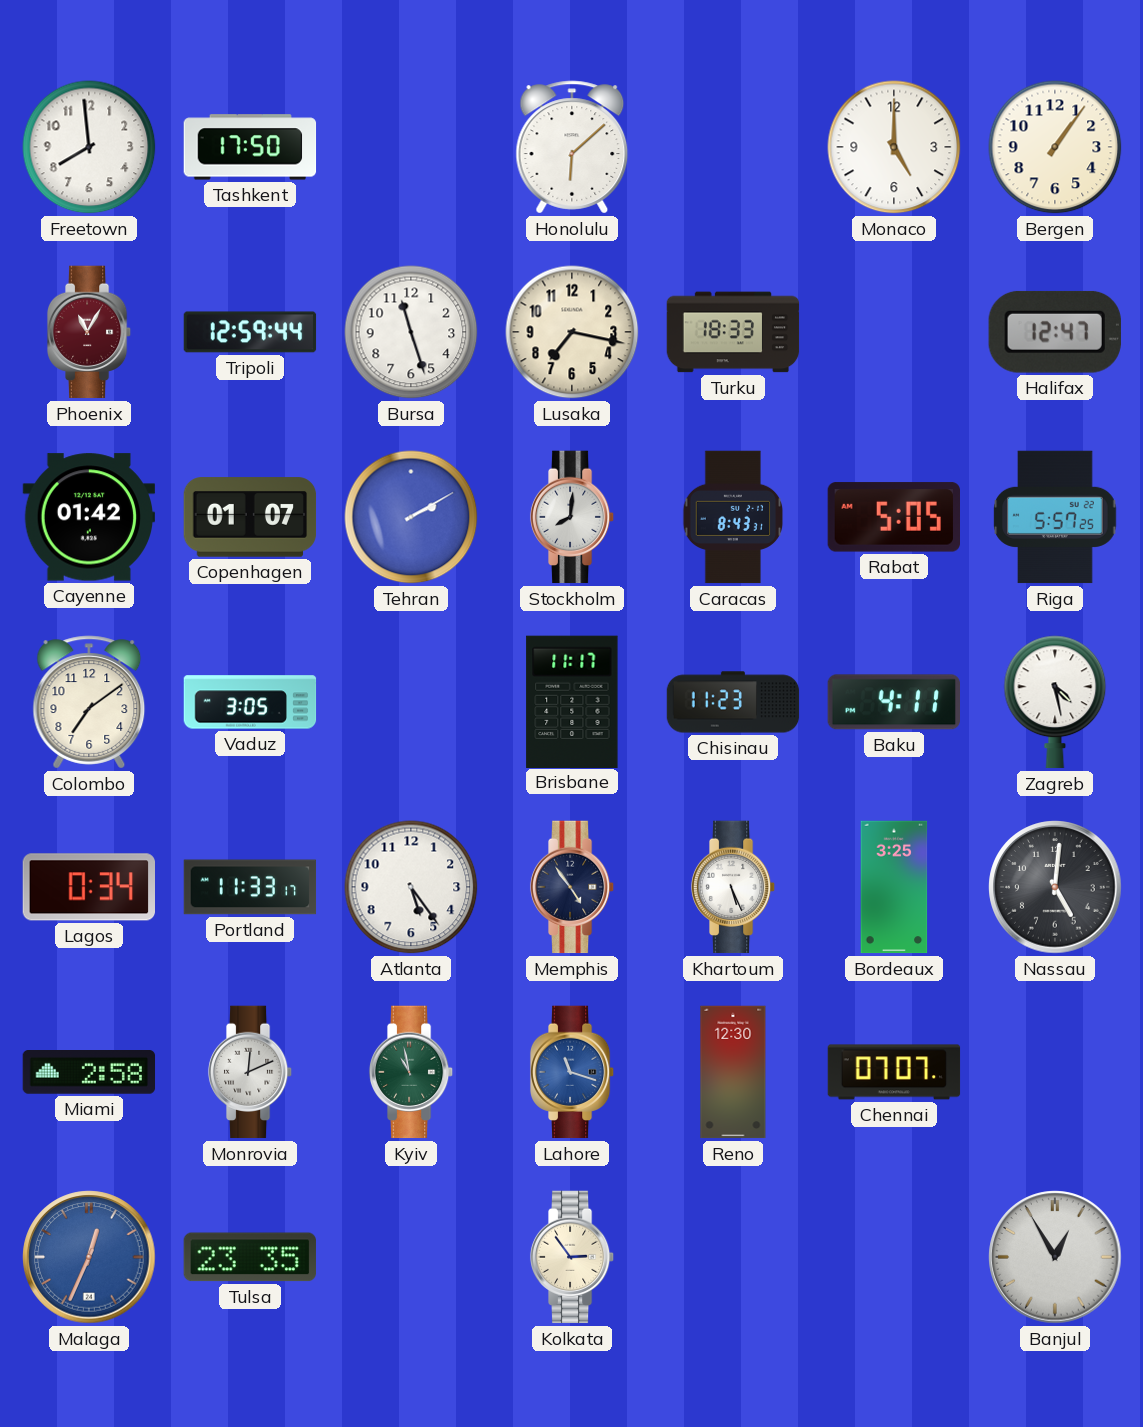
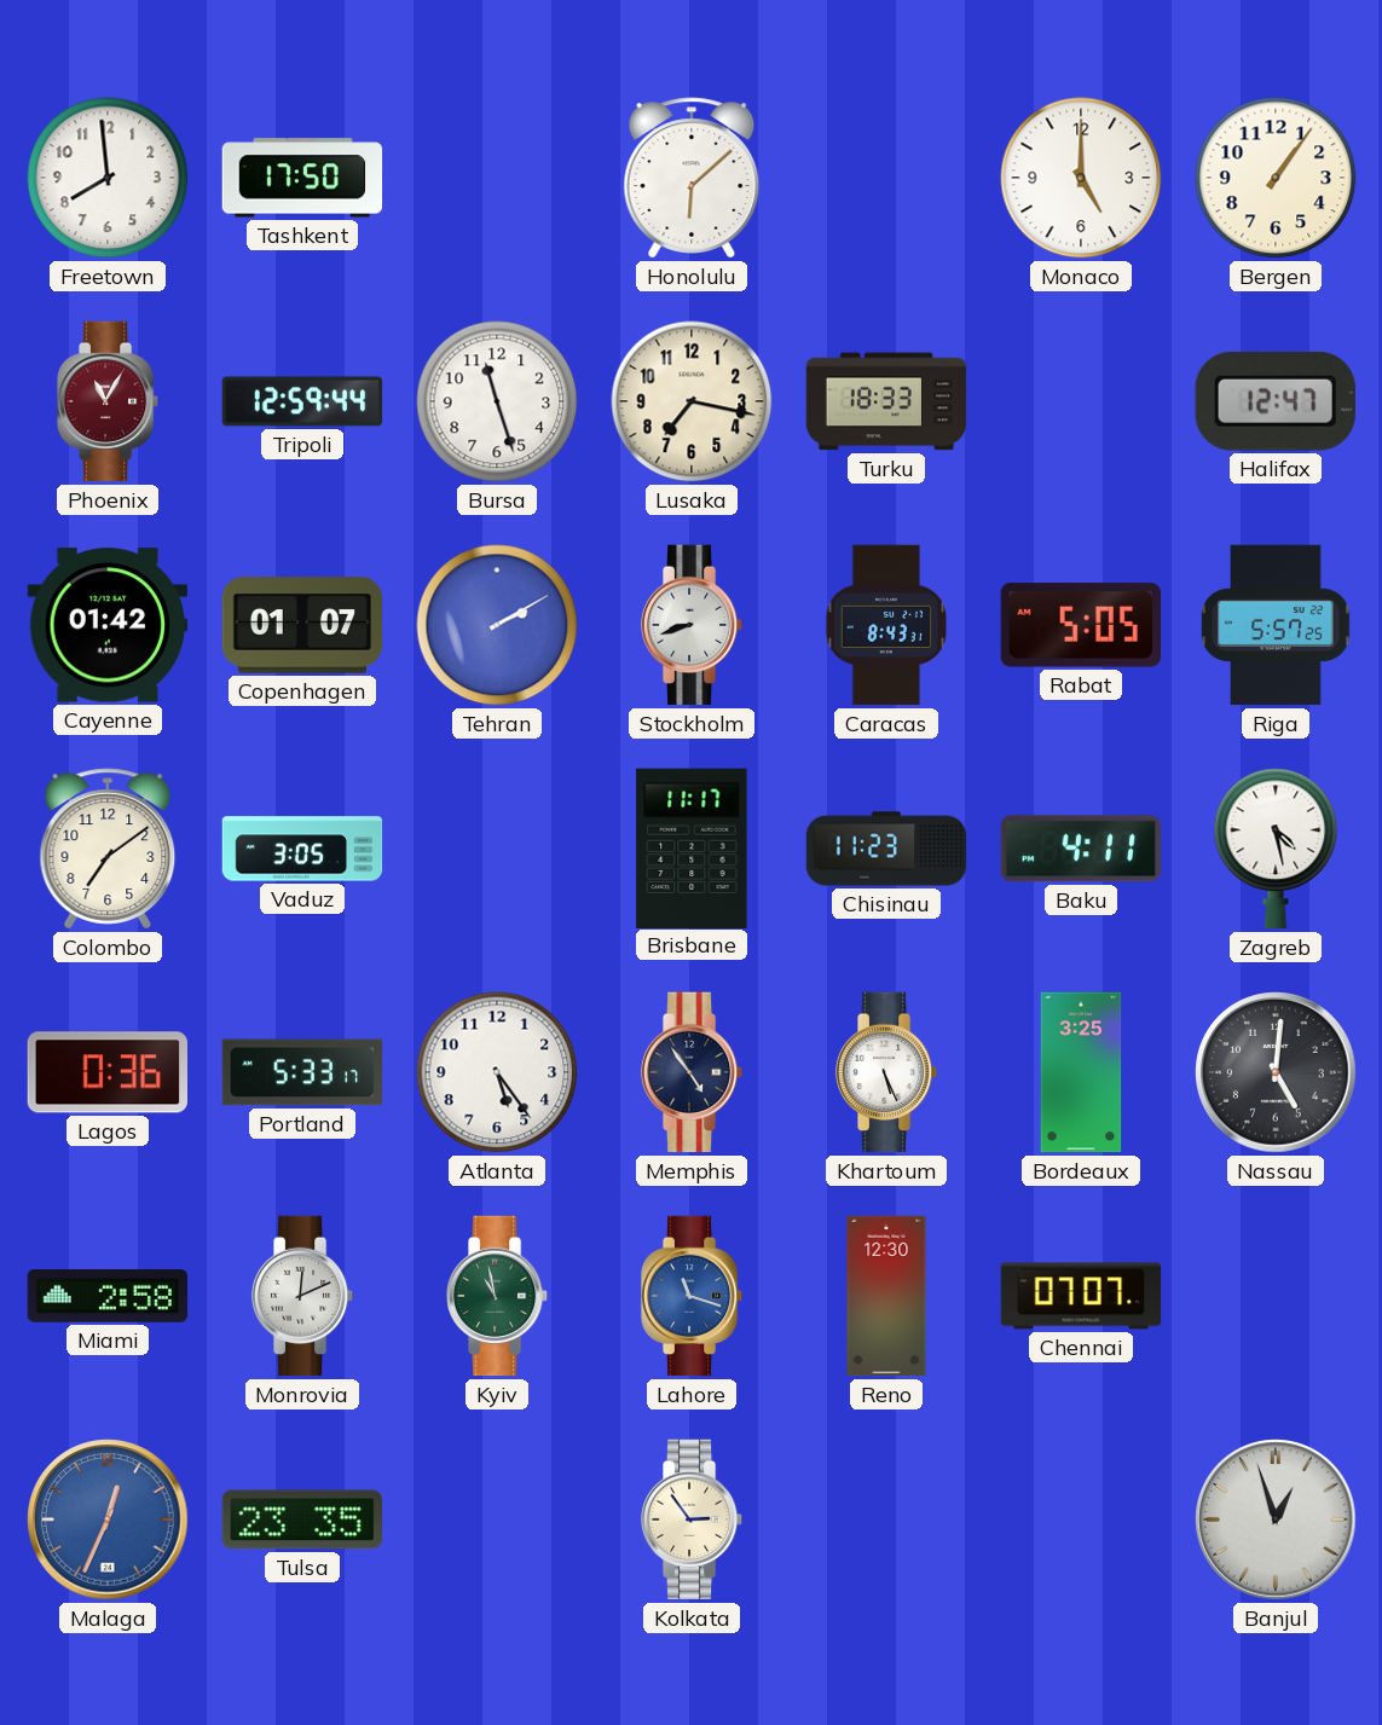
Stockholm: 8:01 -> 8:42 (692, 625)
Lagos: 0:34 -> 0:36 (106, 1072)
Portland: 11:33 -> 5:33 (302, 1072)
Banjul: 12:55 -> 12:57 (1276, 1519)
